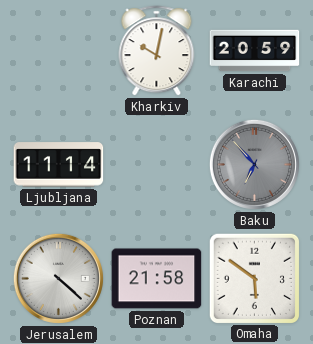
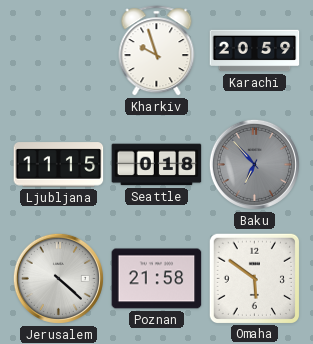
Kharkiv: 10:02 -> 9:57 (157, 51)
Ljubljana: 11:14 -> 11:15 (59, 165)
Seattle: none -> 0:18 (157, 165)
